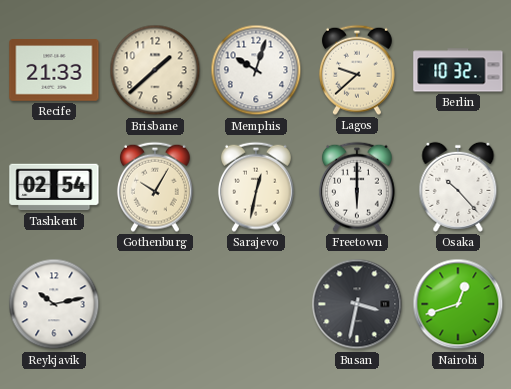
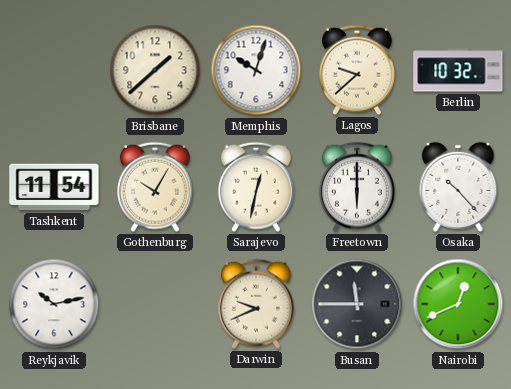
Recife: 21:33 -> none (54, 70)
Tashkent: 02:54 -> 11:54 (54, 187)
Darwin: none -> 9:41 (256, 304)
Busan: 3:32 -> 11:45 (357, 304)
Nairobi: 12:42 -> 12:41 (458, 304)
